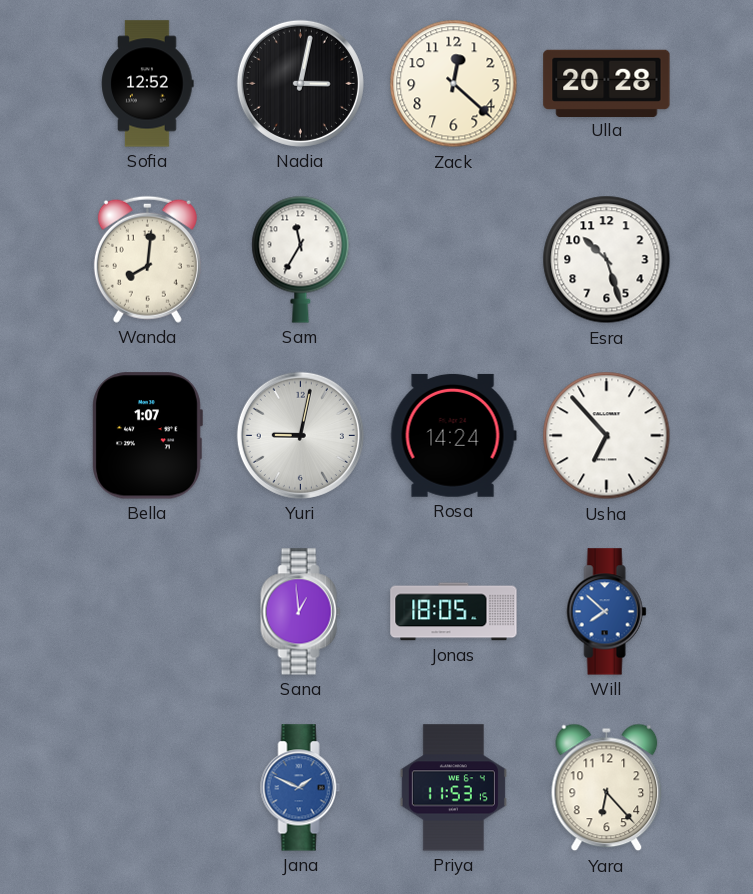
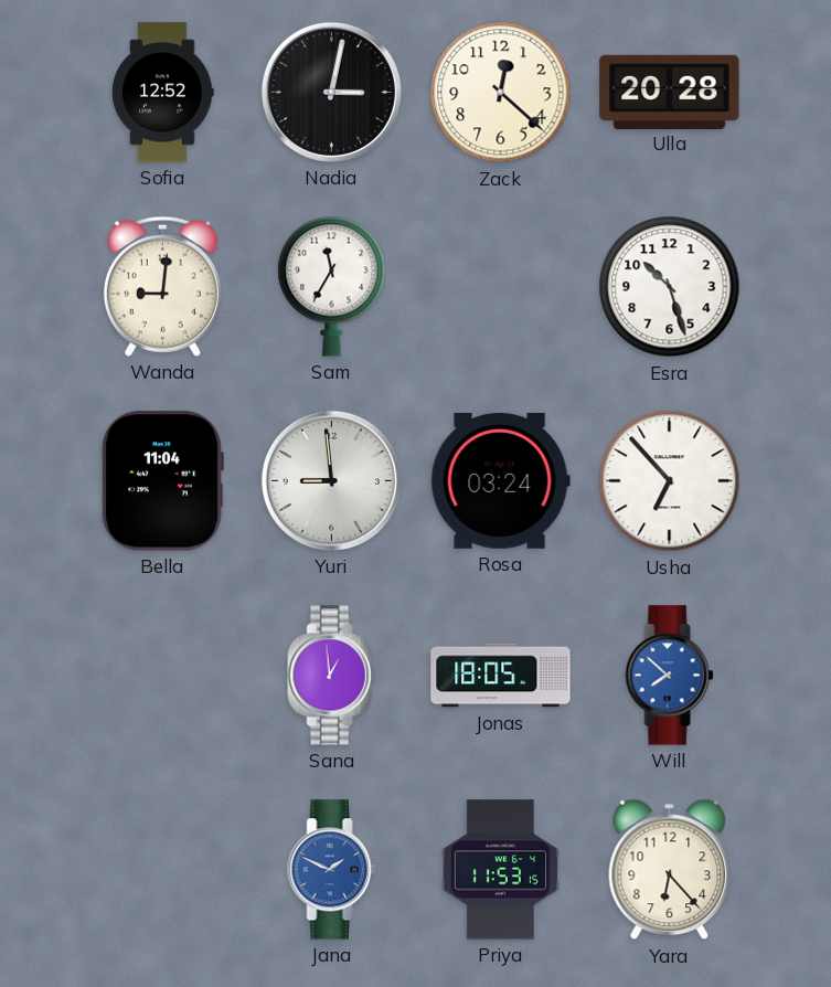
Wanda: 8:01 -> 9:01 (162, 286)
Bella: 1:07 -> 11:04 (162, 481)
Yuri: 9:02 -> 8:59 (331, 480)
Rosa: 14:24 -> 03:24 (500, 480)
